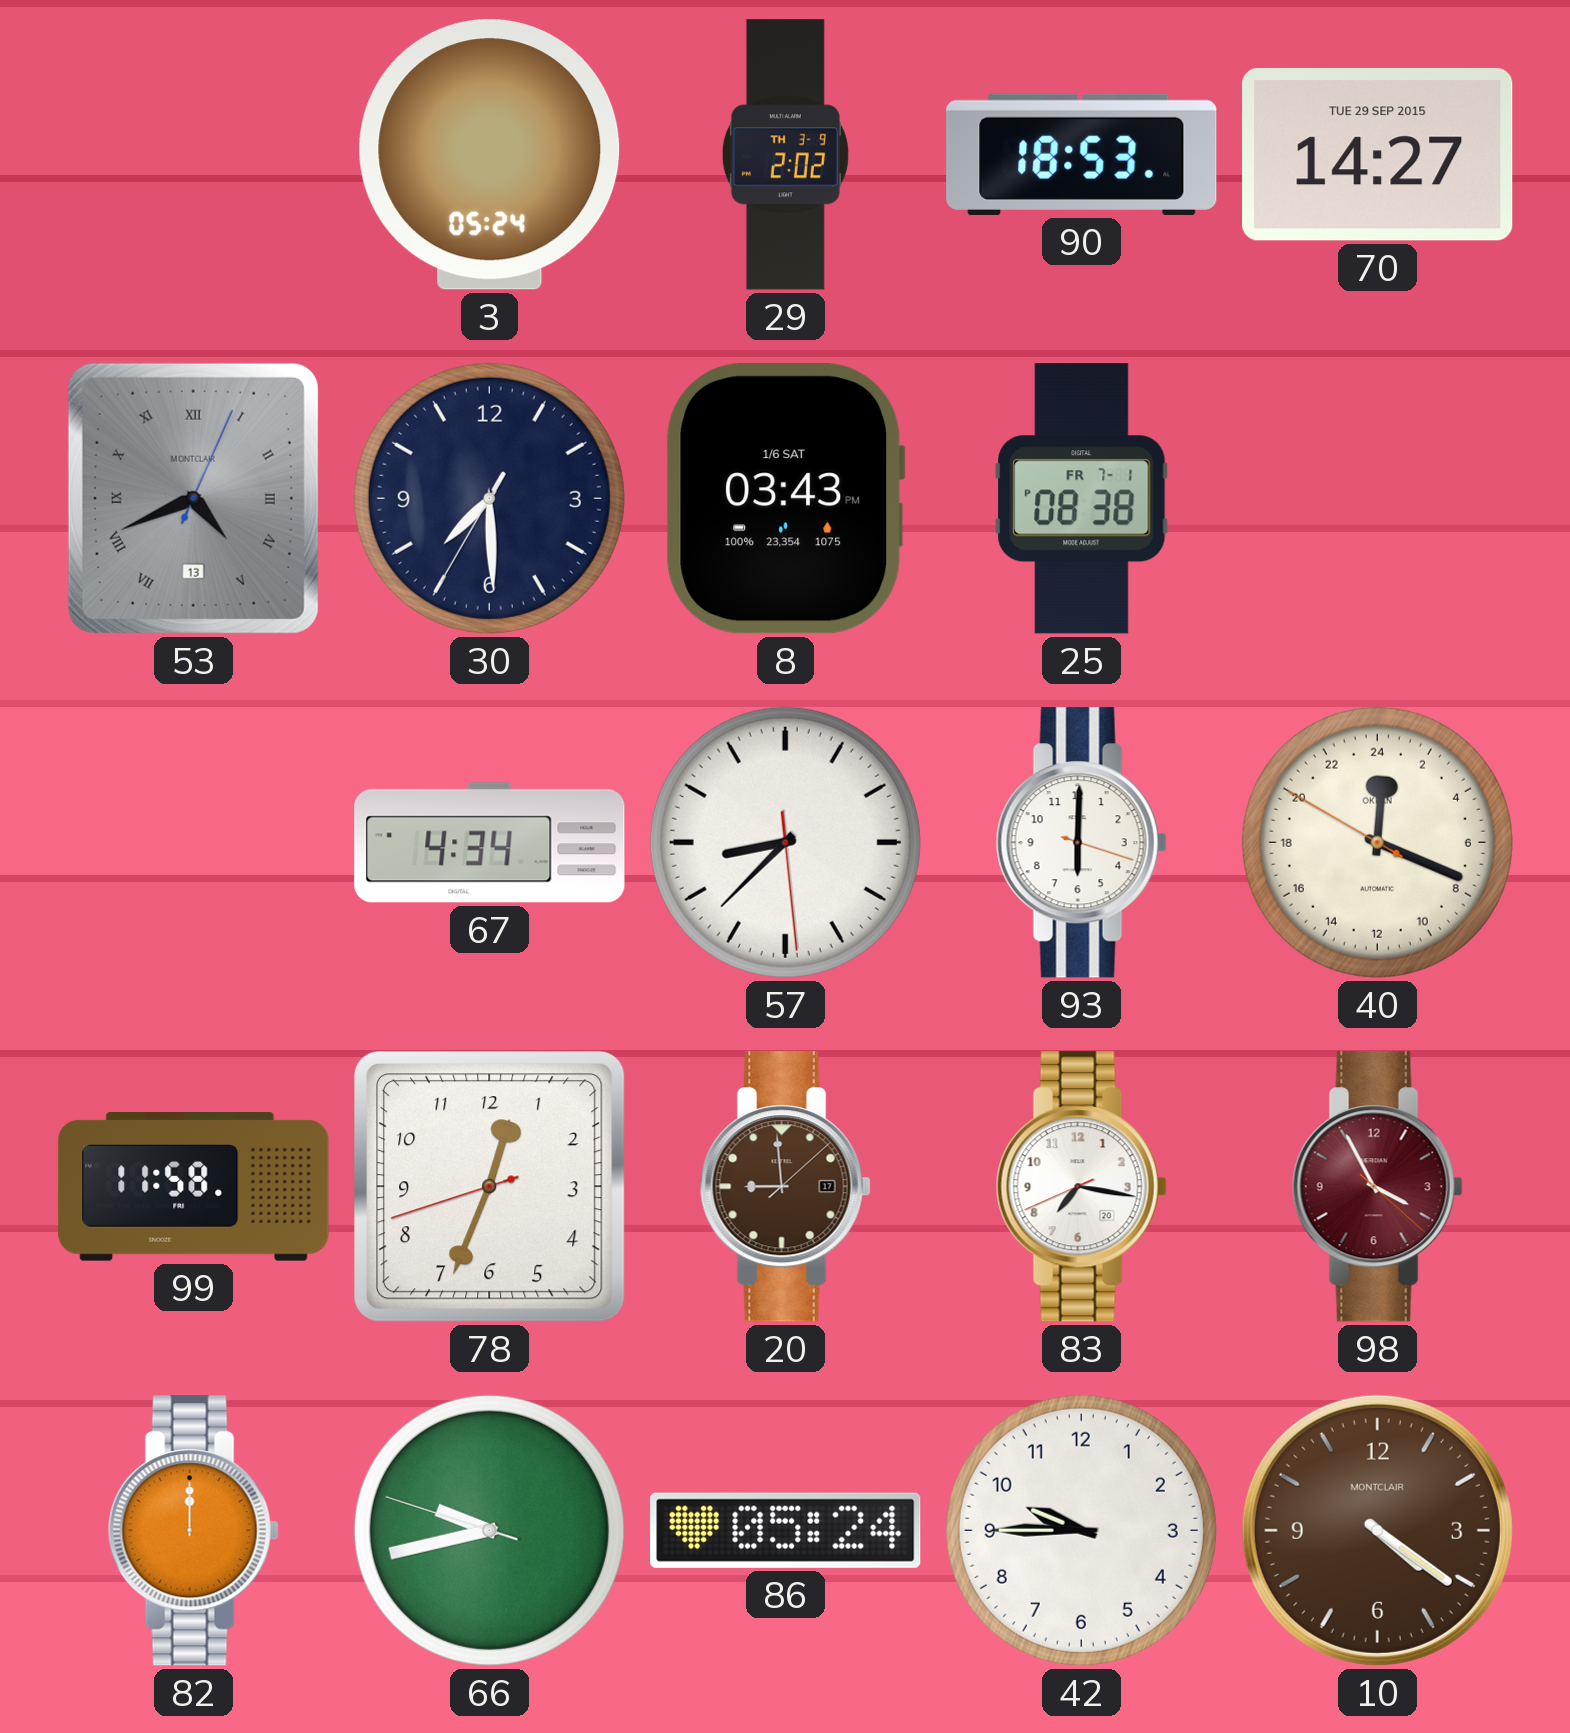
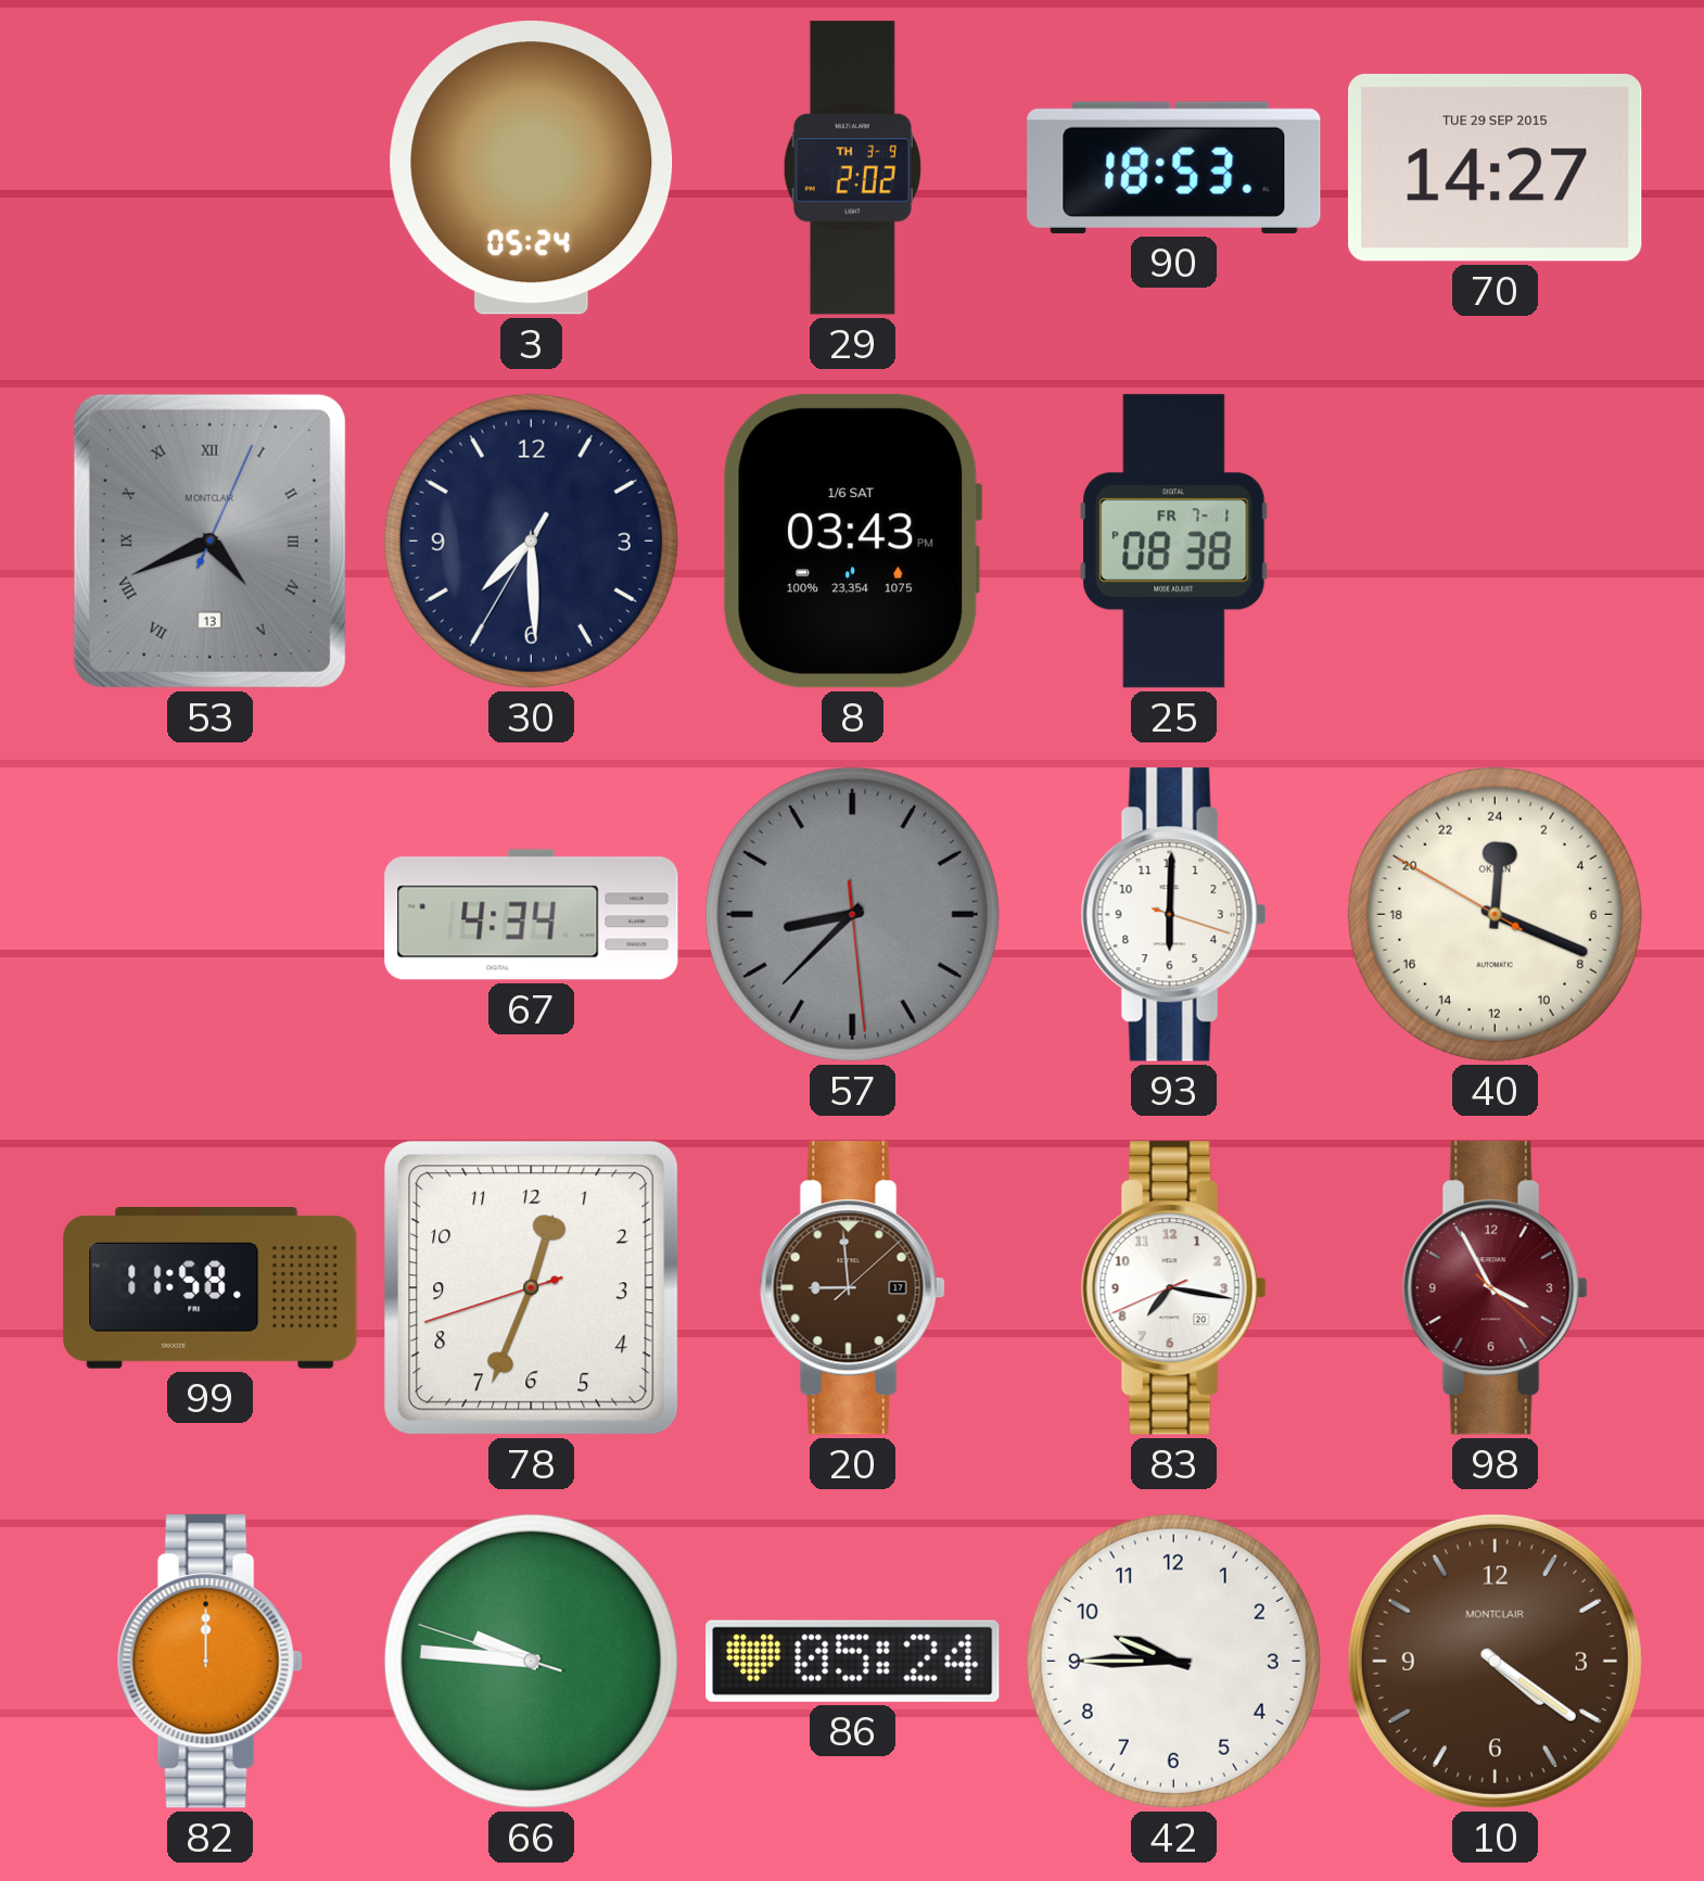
57 dial: white -> grey (852, 914)
66: 9:42 -> 9:45 (531, 1661)
